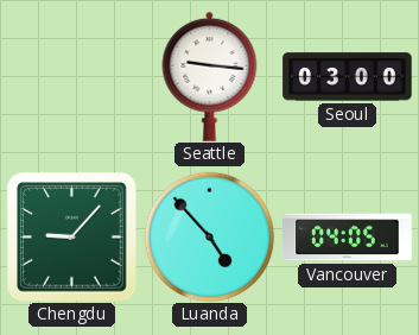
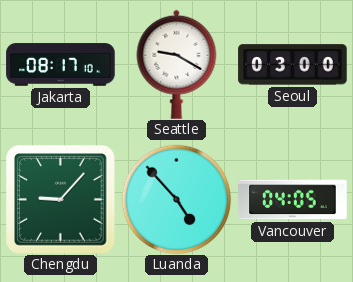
Jakarta: none -> 08:17 (61, 65)
Seattle: 9:16 -> 9:20 (177, 64)
